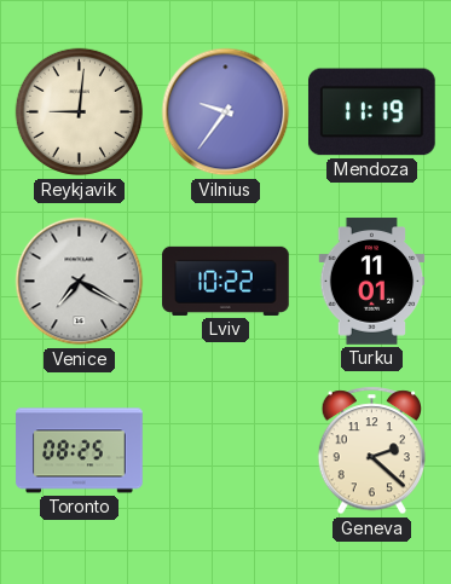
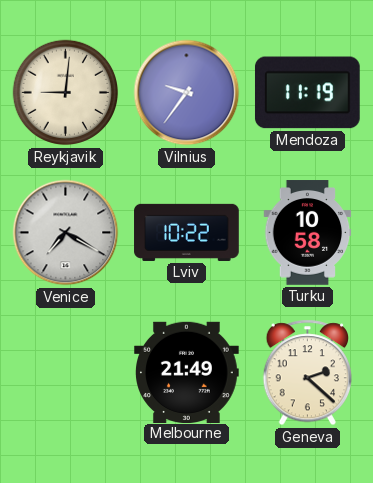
Turku: 11:01 -> 10:58 (308, 233)
Toronto: 08:25 -> none (80, 451)
Melbourne: none -> 21:49 (187, 372)
